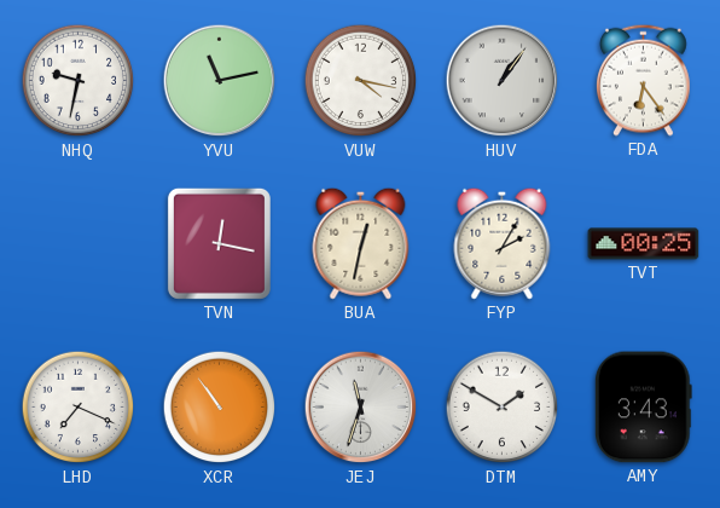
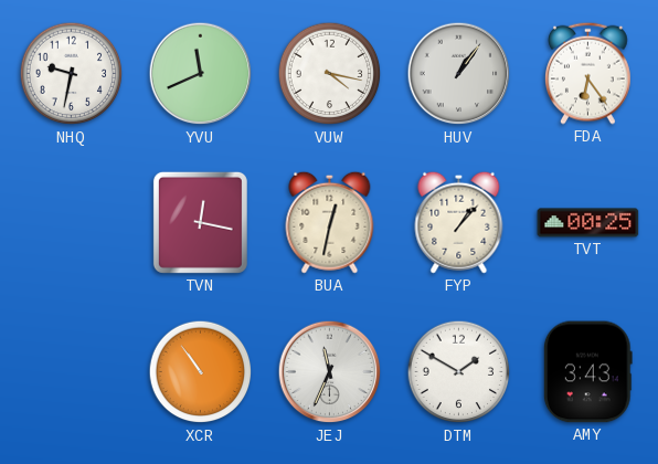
YVU: 11:13 -> 11:41 (201, 74)
FYP: 2:05 -> 1:07 (459, 222)
LHD: 7:19 -> none (79, 408)
JEJ: 11:33 -> 11:34 (330, 372)
